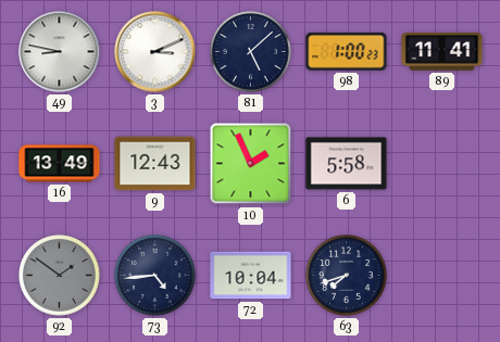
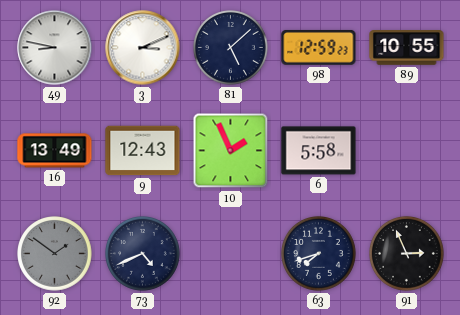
98: 1:00 -> 12:59 (319, 47)
89: 11:41 -> 10:55 (407, 48)
73: 4:44 -> 4:41 (143, 254)
72: 10:04 -> none (251, 276)
91: none -> 2:56 (407, 254)
